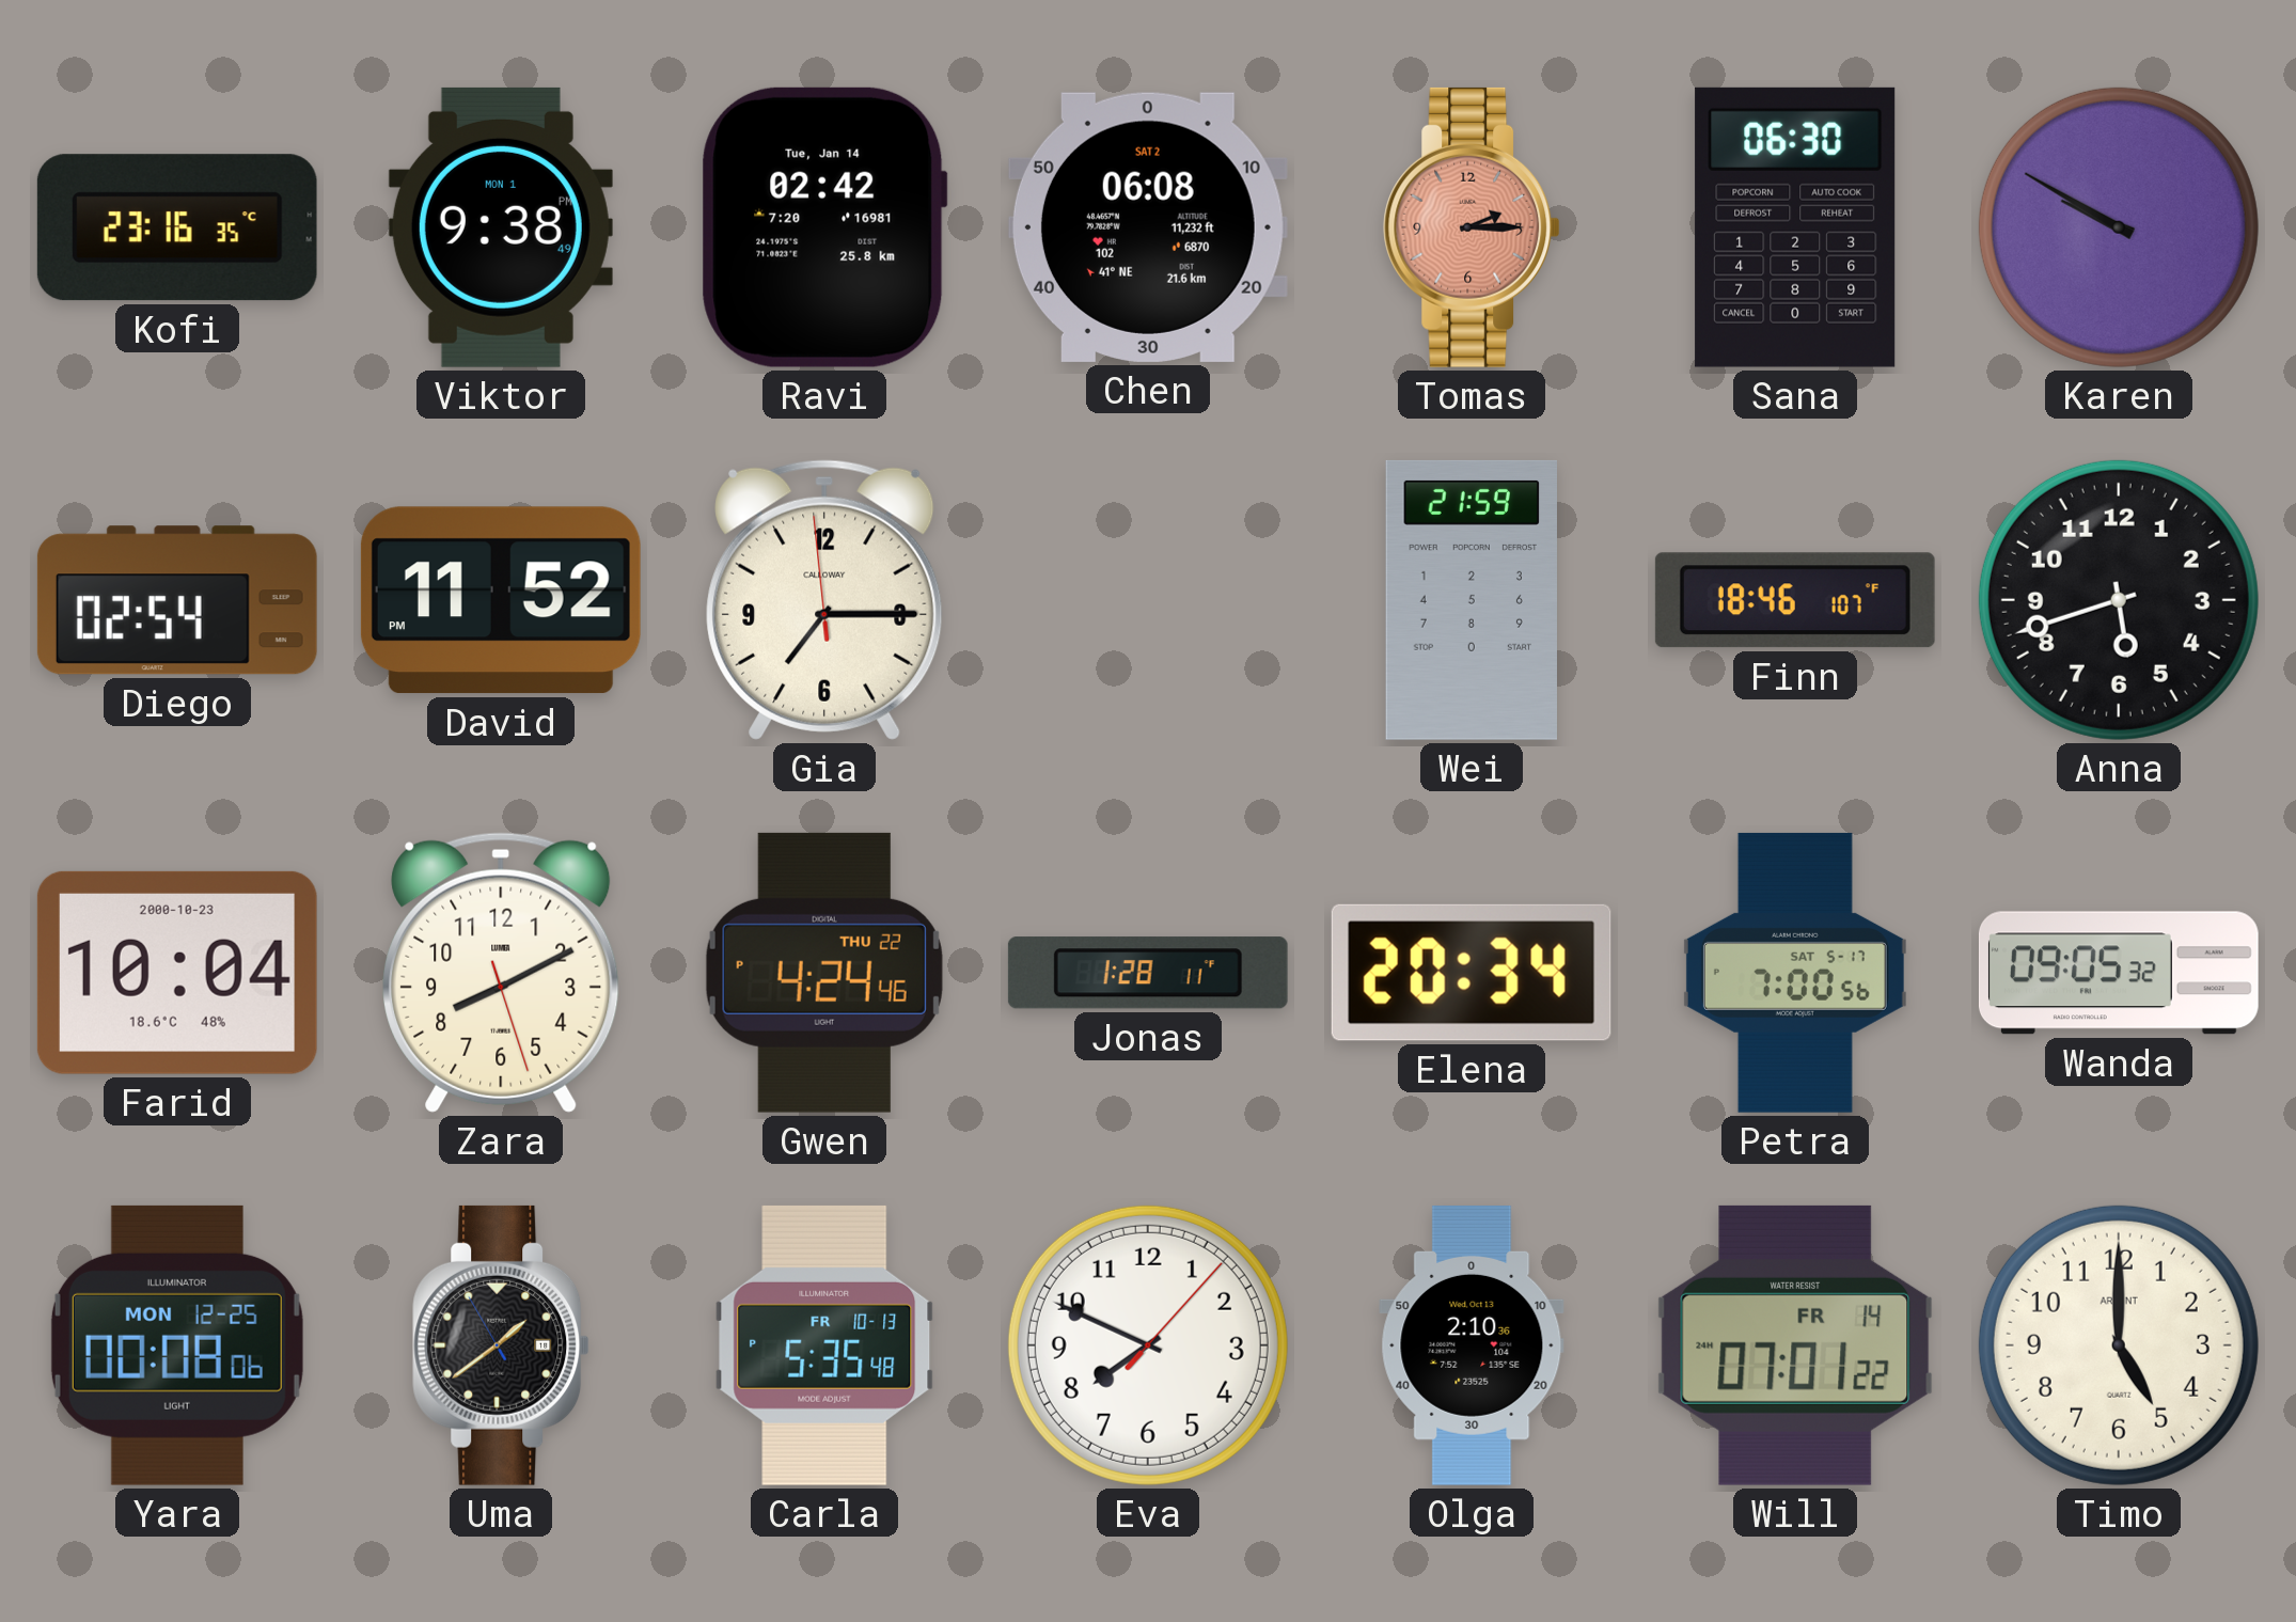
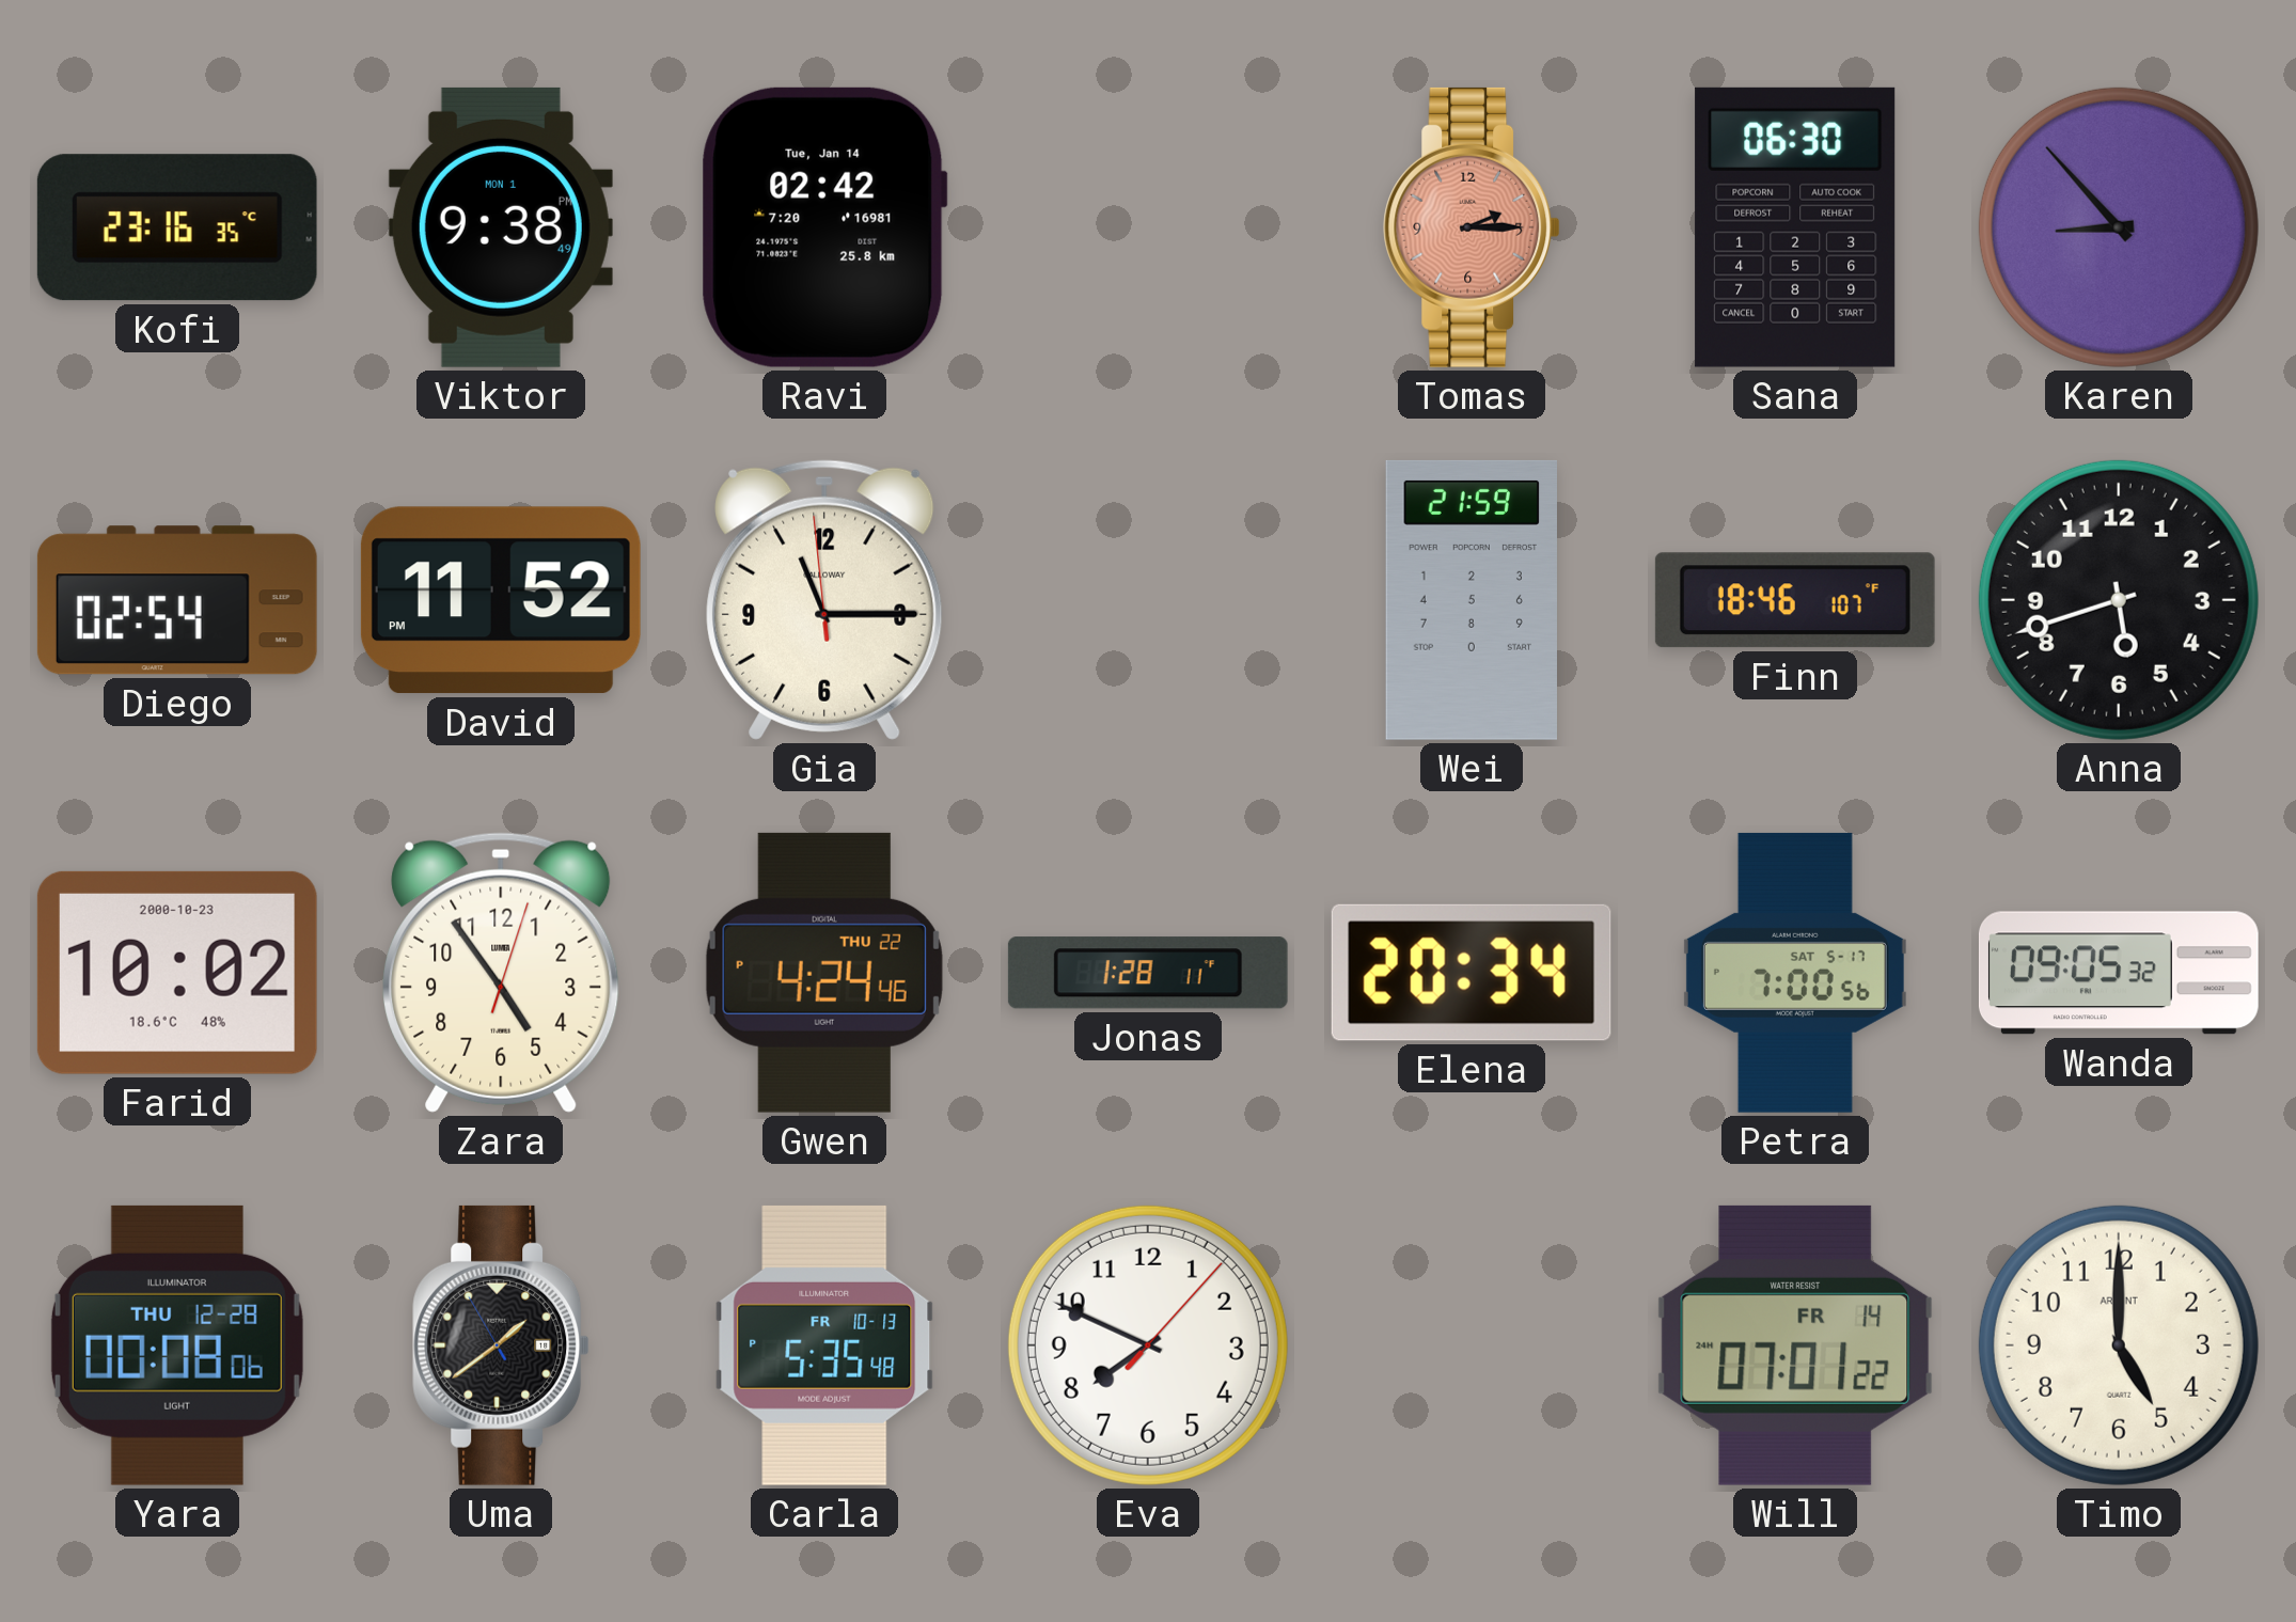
Chen: 06:08 -> none (1148, 227)
Karen: 9:50 -> 8:53 (2119, 227)
Gia: 7:14 -> 11:14 (824, 600)
Farid: 10:04 -> 10:02 (177, 973)
Zara: 8:10 -> 4:54 (501, 973)
Yara date: MON 12-25 -> THU 12-28 (177, 1345)
Olga: 2:10 -> none (1472, 1345)
